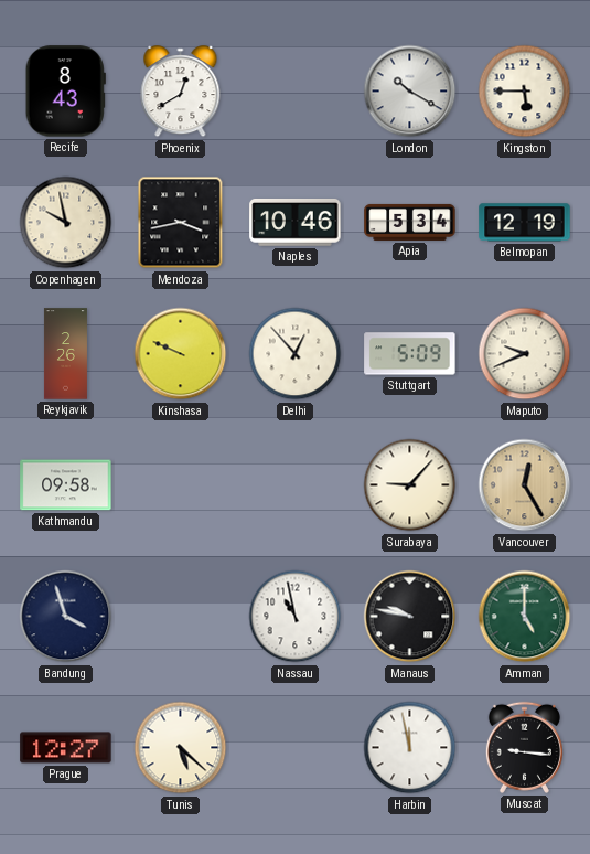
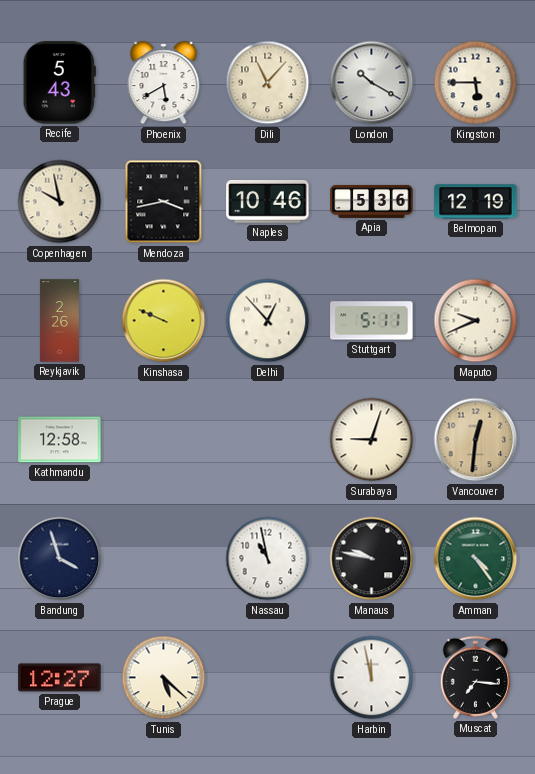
Recife: 8:43 -> 5:43 (59, 83)
Phoenix: 12:40 -> 5:40 (164, 83)
Dili: none -> 11:07 (268, 83)
Apia: 5:34 -> 5:36 (372, 201)
Stuttgart: 5:09 -> 5:11 (372, 321)
Kathmandu: 09:58 -> 12:58 (60, 440)
Surabaya: 9:07 -> 9:03 (372, 440)
Vancouver: 12:25 -> 12:31 (476, 440)
Amman: 5:00 -> 4:24 (476, 559)
Muscat: 9:16 -> 7:16 (475, 677)
